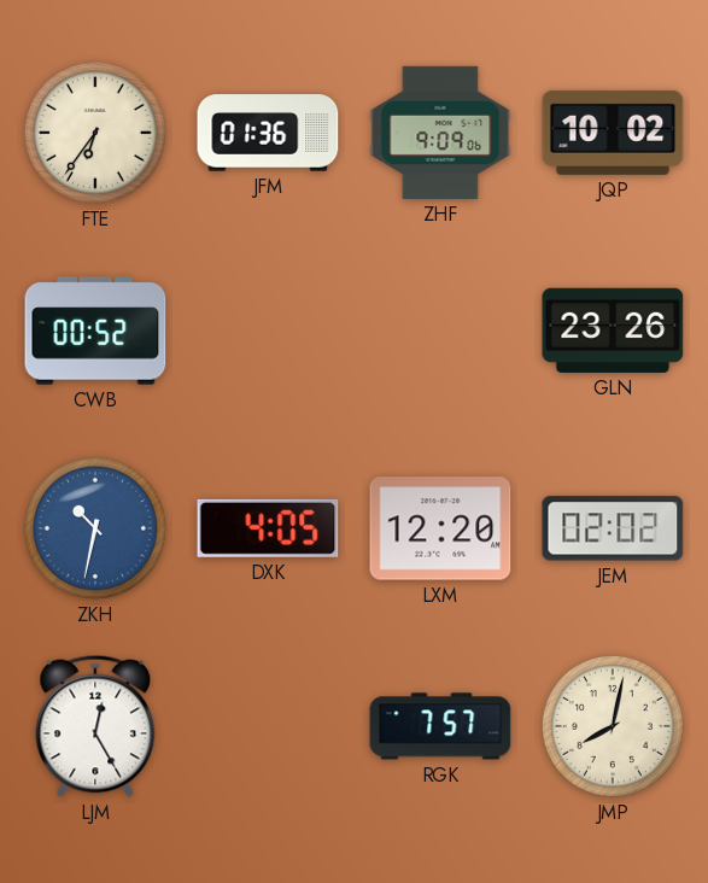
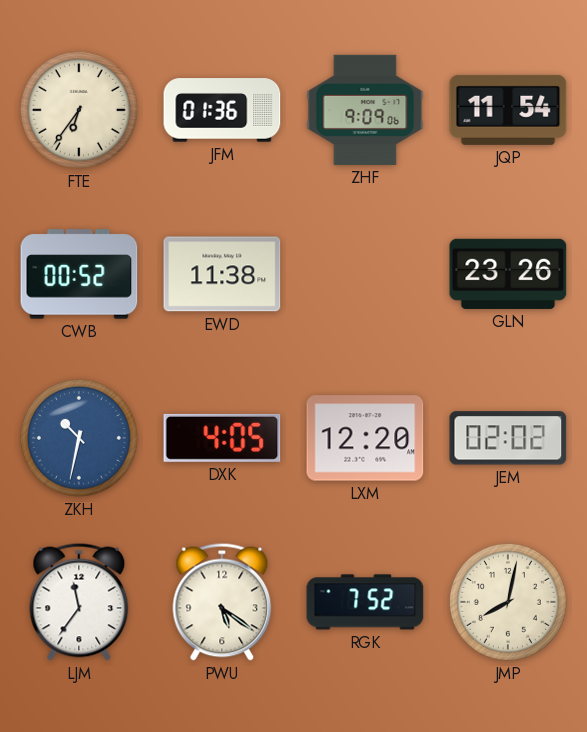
JQP: 10:02 -> 11:54 (508, 110)
EWD: none -> 11:38 (222, 274)
LJM: 12:25 -> 11:36 (79, 602)
PWU: none -> 5:21 (222, 602)
RGK: 7:57 -> 7:52 (365, 602)
